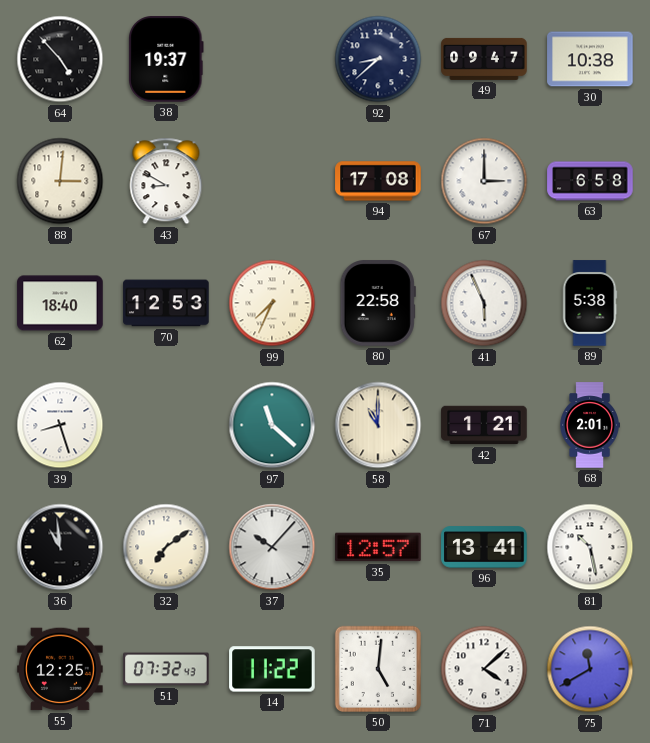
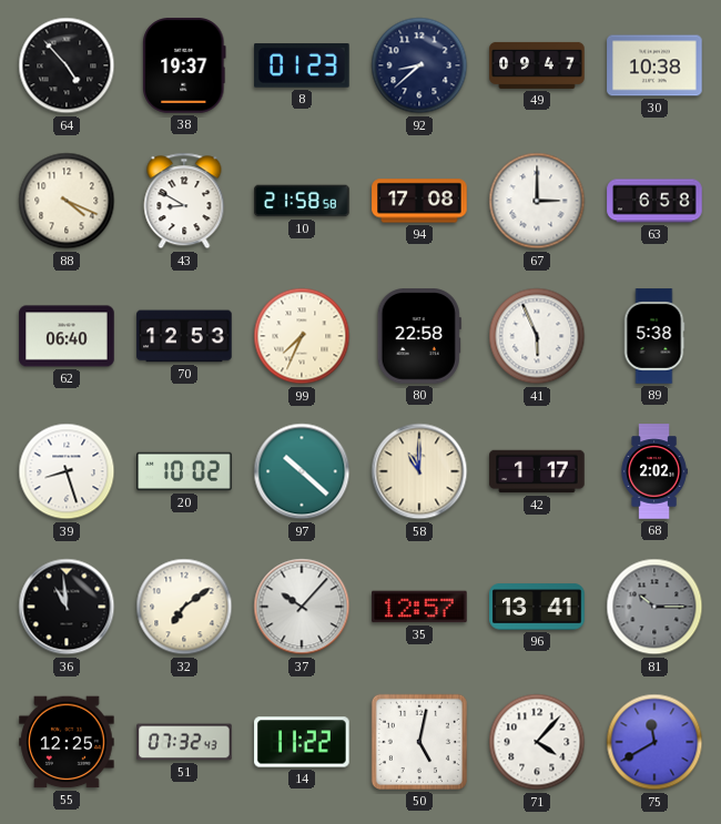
8: none -> 01:23 (302, 65)
88: 3:01 -> 4:19 (67, 201)
10: none -> 21:58 (302, 201)
62: 18:40 -> 06:40 (67, 336)
20: none -> 10:02 (184, 471)
97: 11:22 -> 10:22 (302, 471)
42: 1:21 -> 1:17 (537, 471)
68: 2:01 -> 2:02 (654, 471)
81: 10:28 -> 10:15 (654, 607)
81 dial: white -> grey (654, 607)
50: 5:01 -> 5:02 (419, 742)
71: 4:08 -> 4:07 (537, 742)
